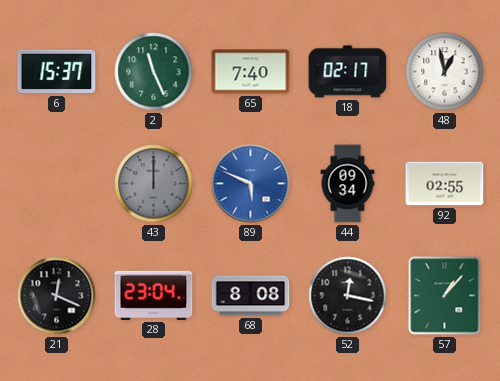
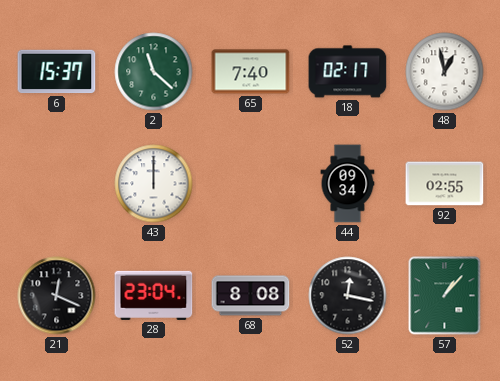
2: 11:26 -> 11:22 (154, 72)
43 dial: grey -> white (154, 184)
89: 5:49 -> none (251, 184)
